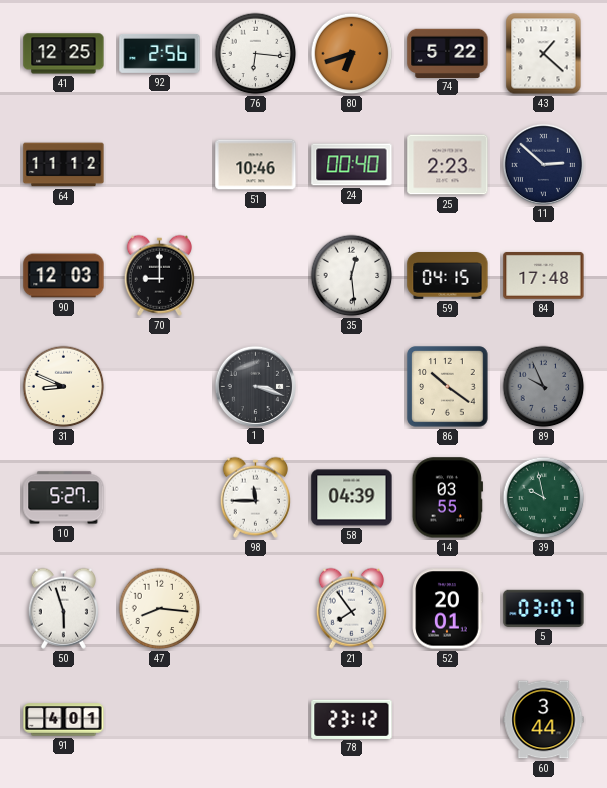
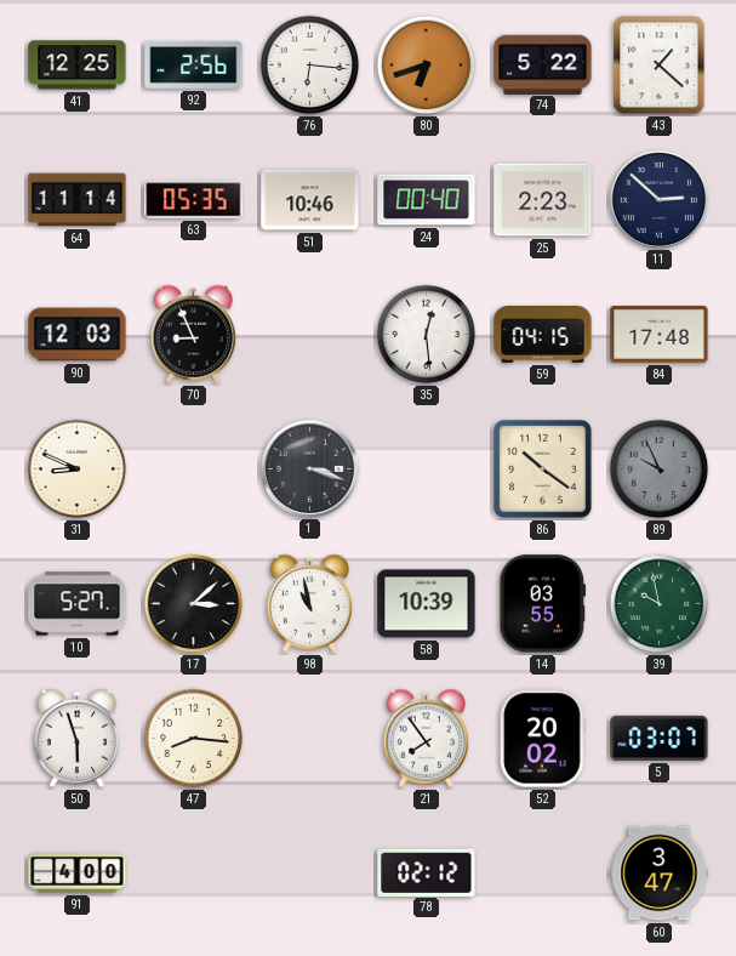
64: 11:12 -> 11:14 (78, 200)
63: none -> 05:35 (194, 200)
70: 9:00 -> 8:56 (193, 334)
17: none -> 3:08 (194, 604)
98: 11:45 -> 10:58 (309, 603)
58: 04:39 -> 10:39 (427, 604)
52: 20:01 -> 20:02 (542, 739)
91: 4:01 -> 4:00 (78, 874)
78: 23:12 -> 02:12 (427, 872)
60: 3:44 -> 3:47 (660, 874)
